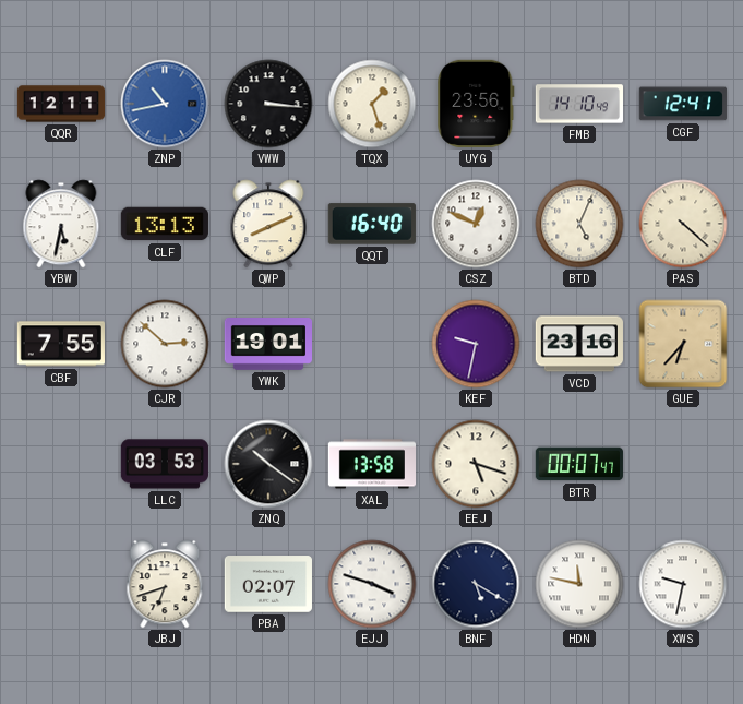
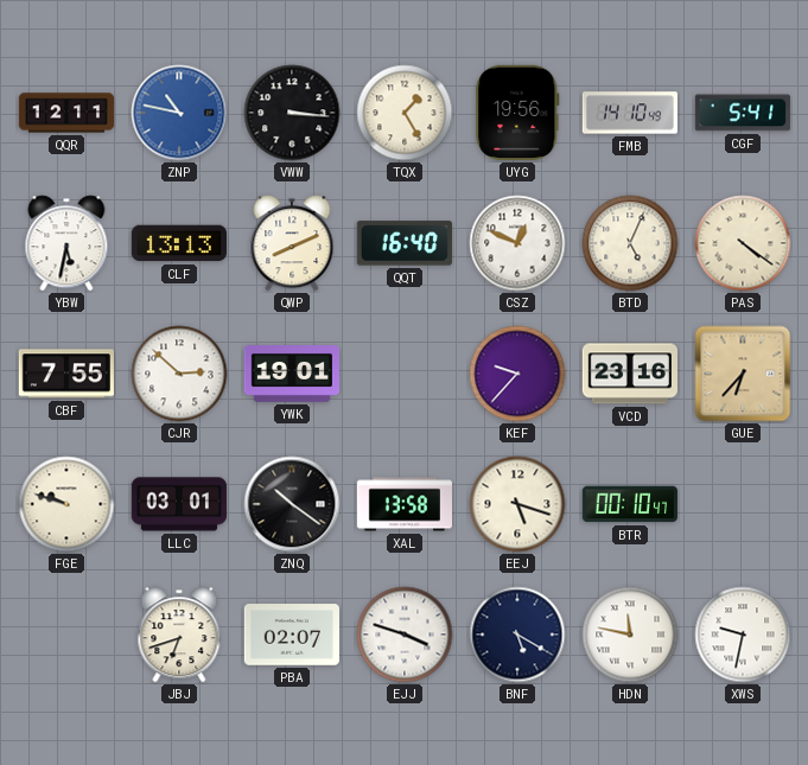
ZNP: 10:43 -> 10:47 (179, 113)
TQX: 1:27 -> 1:25 (405, 113)
UYG: 23:56 -> 19:56 (517, 113)
CGF: 12:41 -> 5:41 (743, 113)
PAS: 4:22 -> 4:21 (743, 243)
KEF: 9:32 -> 9:37 (517, 374)
FGE: none -> 9:48 (66, 504)
LLC: 03:53 -> 03:01 (179, 504)
BTR: 00:07 -> 00:10 (629, 504)
